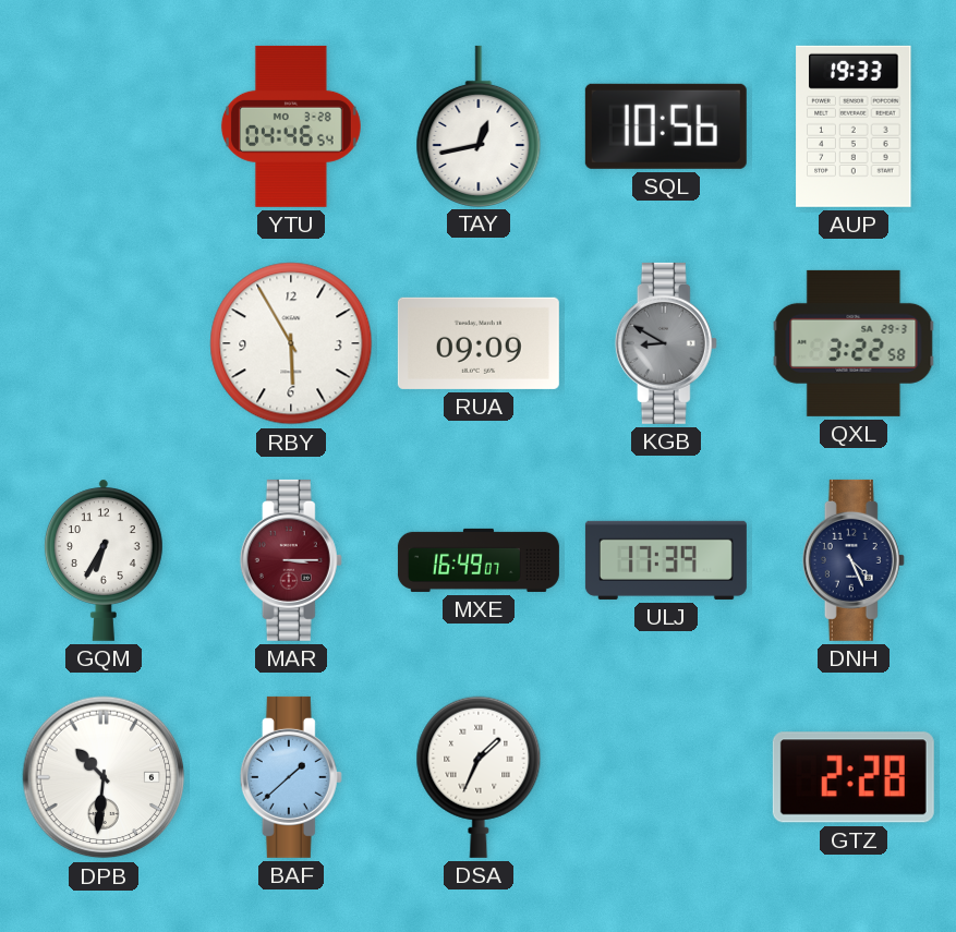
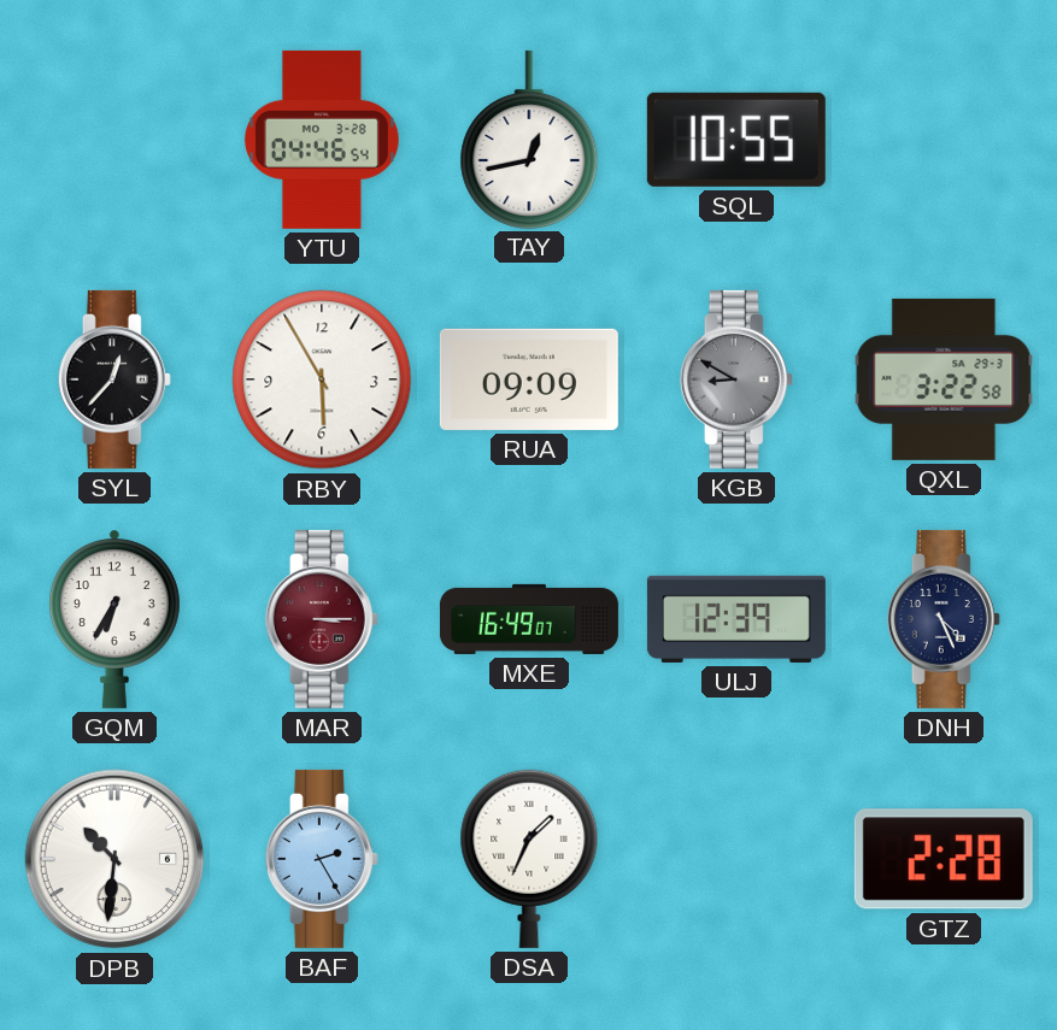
SQL: 10:56 -> 10:55 (736, 140)
AUP: 19:33 -> none (854, 126)
SYL: none -> 12:37 (114, 379)
ULJ: 17:39 -> 12:39 (736, 619)
BAF: 1:38 -> 2:25 (322, 859)
